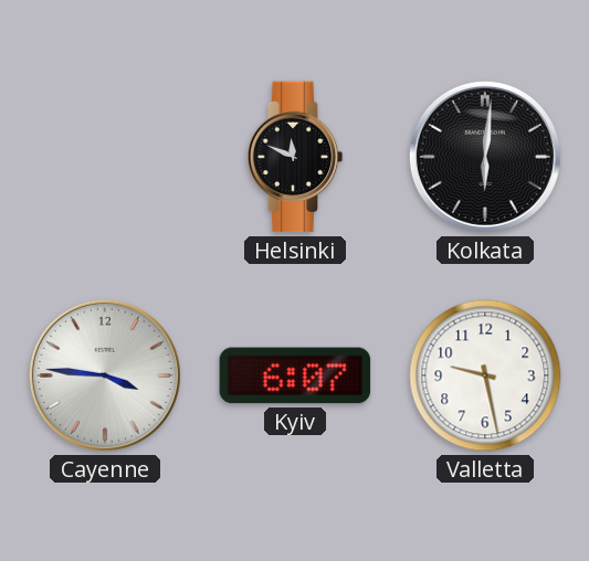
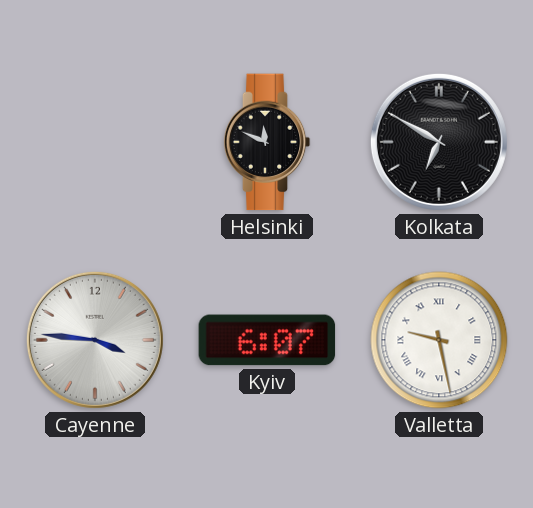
Kolkata: 6:01 -> 6:50 (439, 142)
Valletta numerals: Arabic -> Roman (439, 340)
